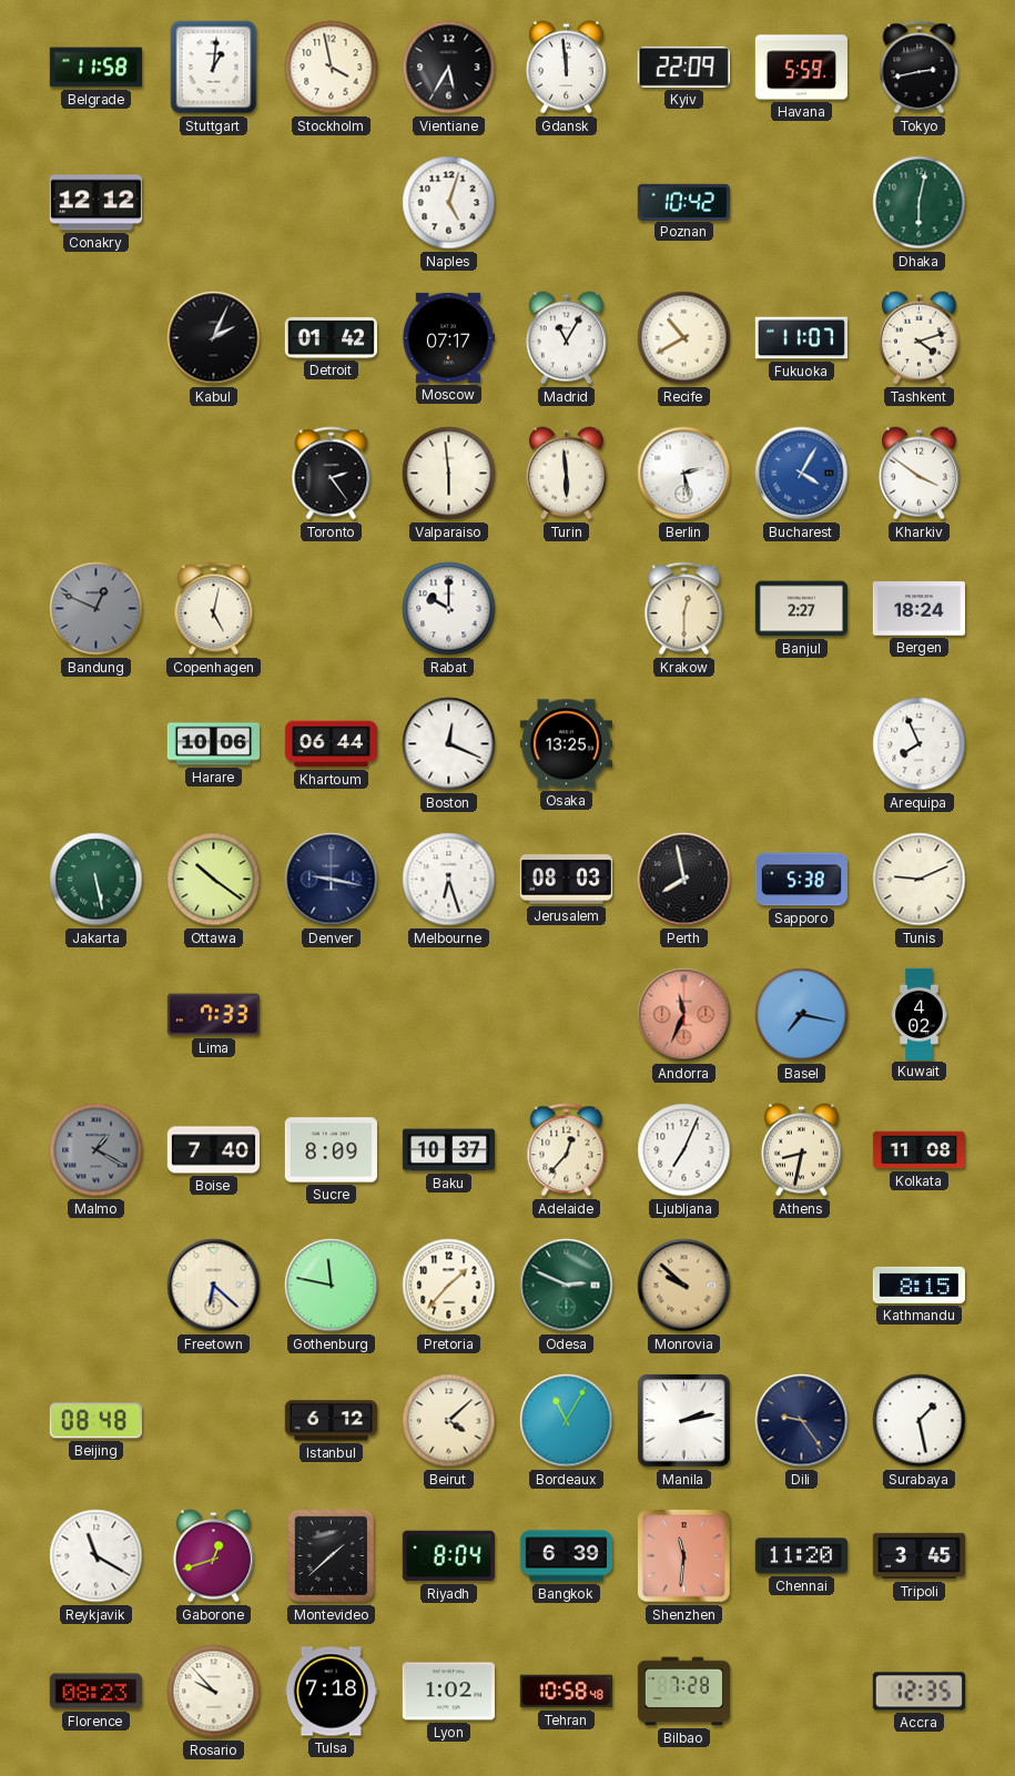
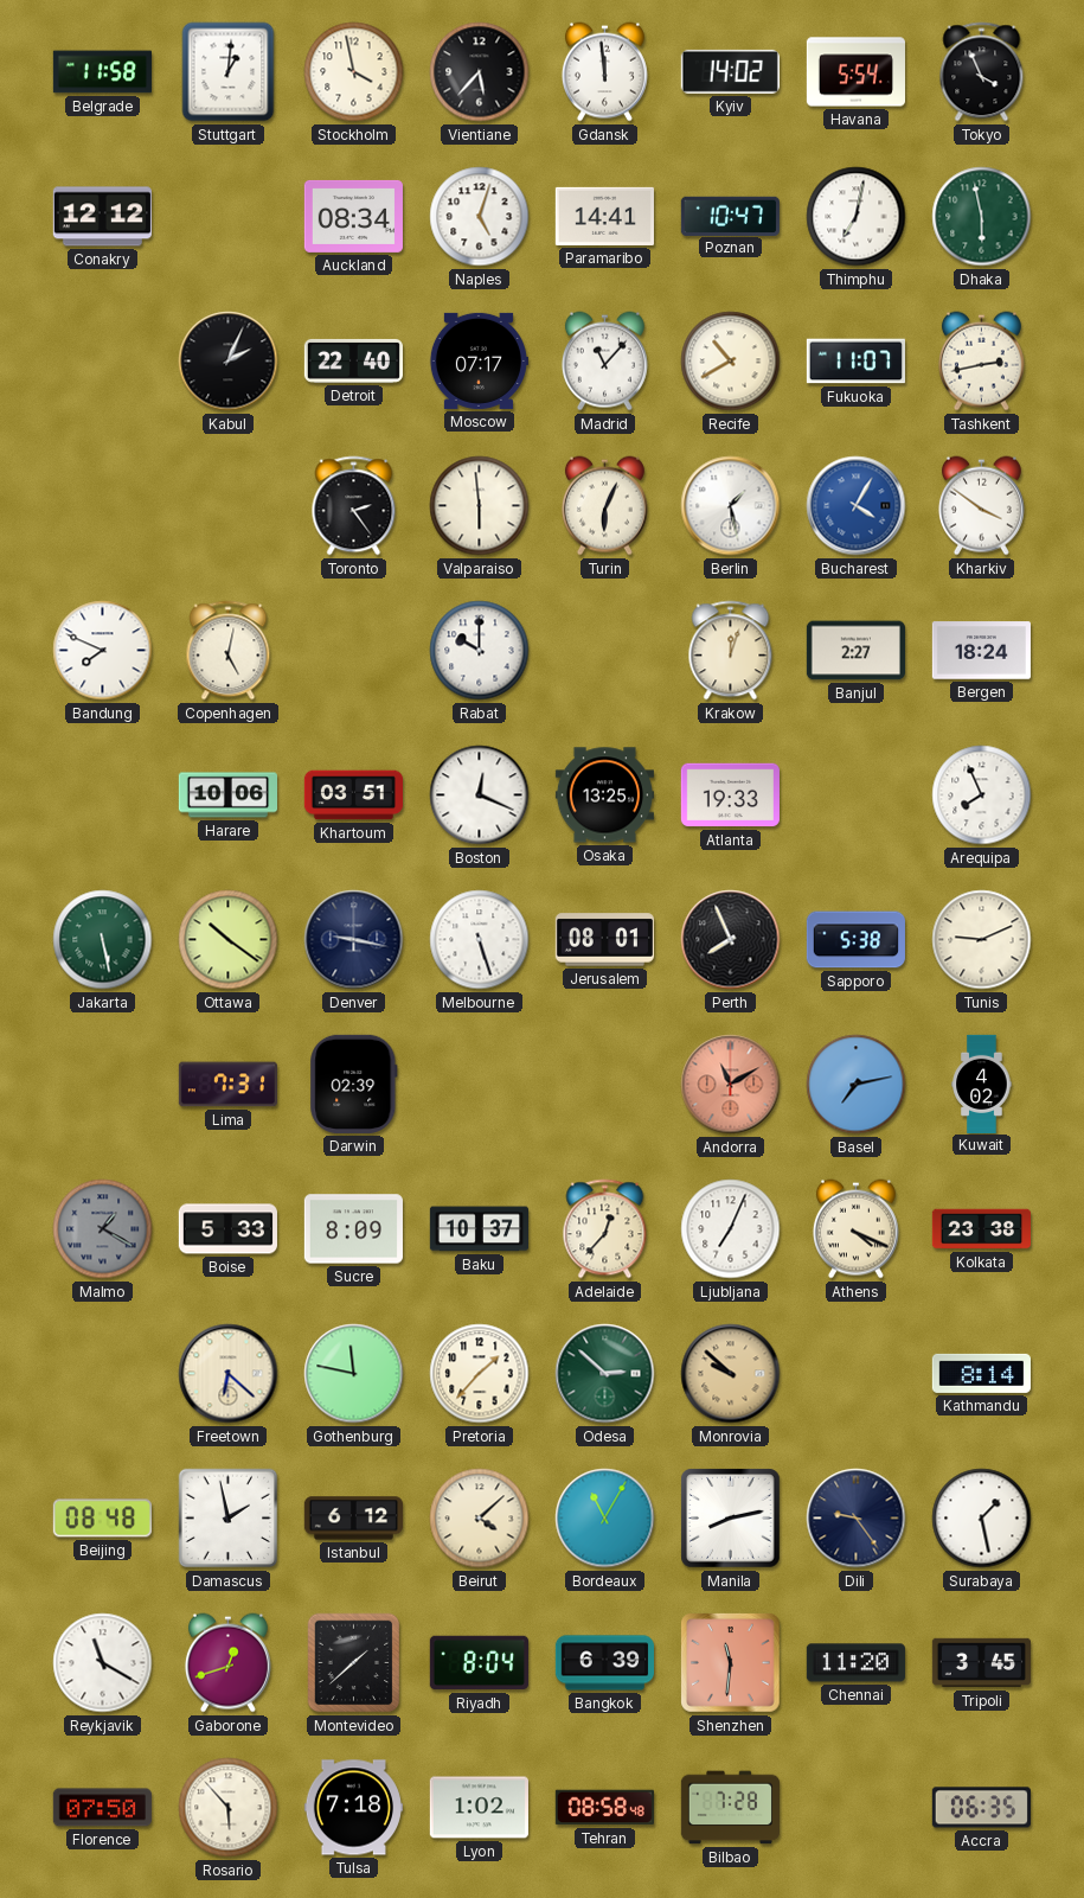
Vientiane: 5:35 -> 5:37 (480, 72)
Kyiv: 22:09 -> 14:02 (730, 71)
Havana: 5:59 -> 5:54 (855, 72)
Tokyo: 2:43 -> 3:56 (982, 72)
Auckland: none -> 08:34 (353, 216)
Paramaribo: none -> 14:41 (604, 216)
Poznan: 10:42 -> 10:47 (730, 216)
Thimphu: none -> 7:02 (857, 217)
Dhaka: 6:02 -> 5:58 (982, 217)
Detroit: 01:42 -> 22:40 (353, 360)
Madrid: 11:05 -> 11:07 (604, 362)
Tashkent: 4:12 -> 2:43 (981, 362)
Turin: 5:59 -> 6:04 (604, 506)
Berlin: 2:28 -> 1:28 (731, 506)
Bandung: 12:49 -> 7:49 (103, 651)
Bandung dial: grey -> white (103, 651)
Krakow: 12:30 -> 12:03 (731, 651)
Khartoum: 06:44 -> 03:51 (353, 795)
Atlanta: none -> 19:33 (730, 795)
Melbourne: 6:27 -> 5:27 (480, 940)
Jerusalem: 08:03 -> 08:01 (604, 940)
Perth: 7:58 -> 7:56 (731, 940)
Lima: 7:33 -> 7:31 (227, 1085)
Darwin: none -> 02:39 (354, 1084)
Andorra: 11:34 -> 11:10 (731, 1085)
Basel: 7:17 -> 7:13 (857, 1085)
Boise: 7:40 -> 5:33 (227, 1229)
Athens: 8:32 -> 4:19 (855, 1229)
Kolkata: 11:08 -> 23:38 (981, 1229)
Odesa: 2:49 -> 2:52 (605, 1374)
Kathmandu: 8:15 -> 8:14 (981, 1373)
Damascus: none -> 1:58 (229, 1519)
Manila: 2:13 -> 8:13 (731, 1519)
Florence: 08:23 -> 07:50 (102, 1808)
Rosario: 9:53 -> 5:53 (229, 1808)
Tehran: 10:58 -> 08:58 (604, 1808)
Accra: 12:35 -> 06:35 (981, 1808)
